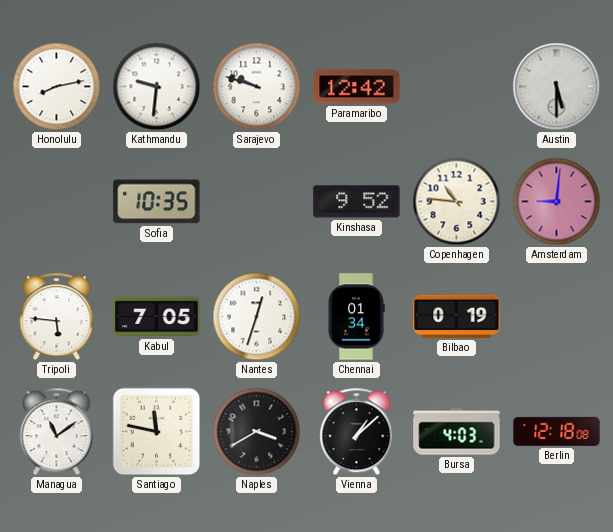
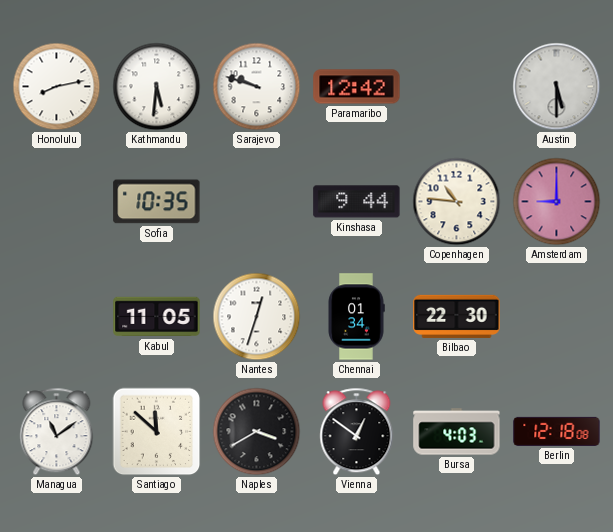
Kathmandu: 9:31 -> 5:31 (157, 87)
Kinshasa: 9:52 -> 9:44 (357, 202)
Amsterdam: 9:01 -> 9:00 (557, 202)
Tripoli: 5:46 -> none (57, 317)
Kabul: 7:05 -> 11:05 (157, 317)
Bilbao: 0:19 -> 22:30 (457, 316)
Santiago: 11:47 -> 11:52 (157, 432)
Vienna: 1:08 -> 12:51 (357, 432)
